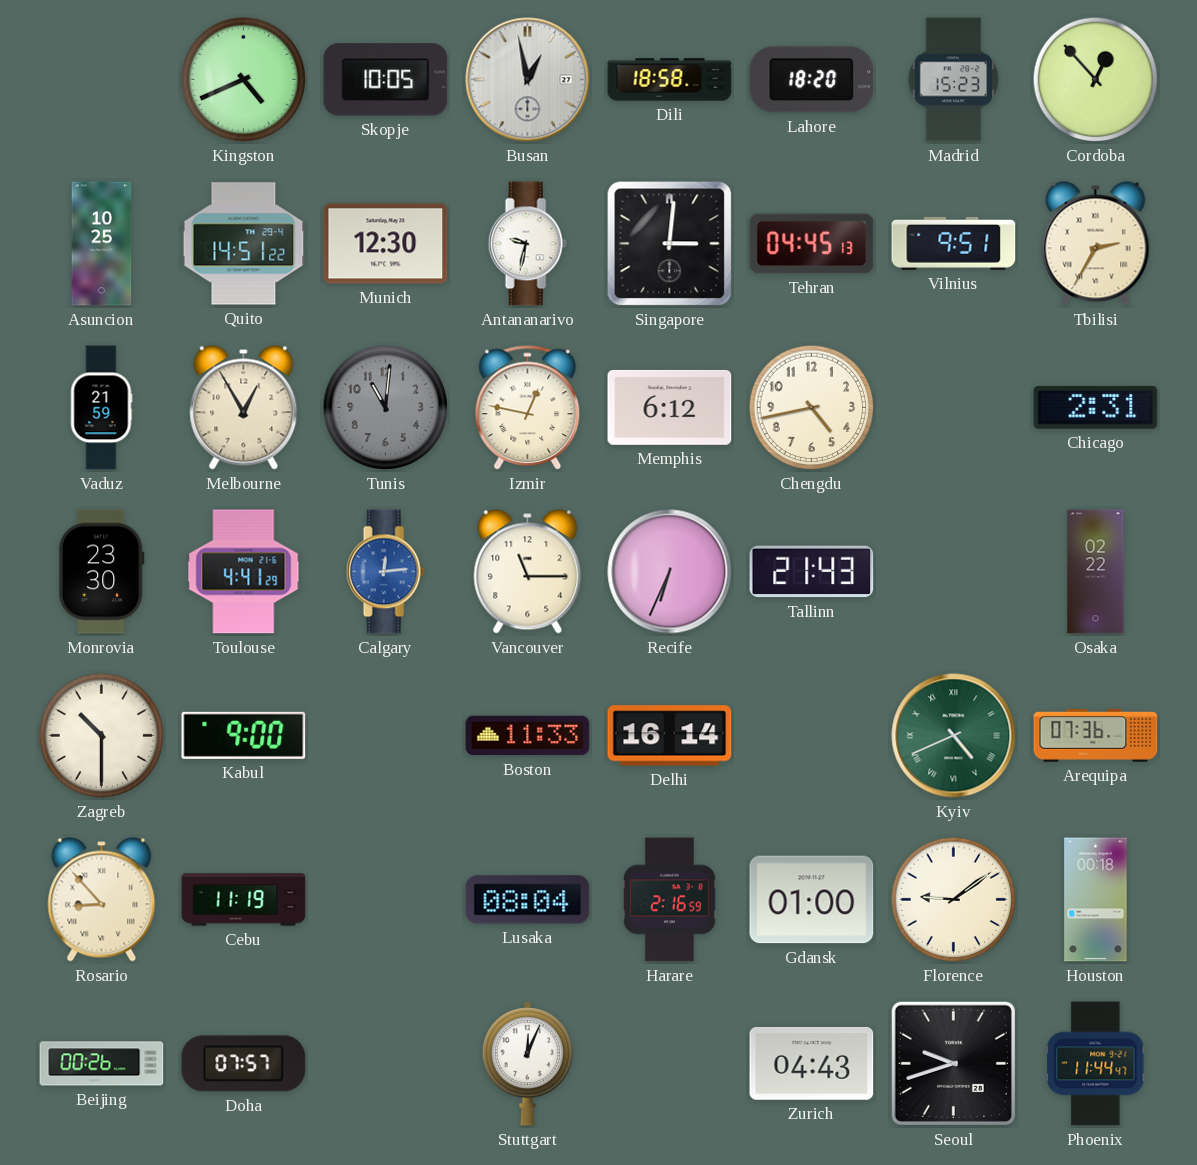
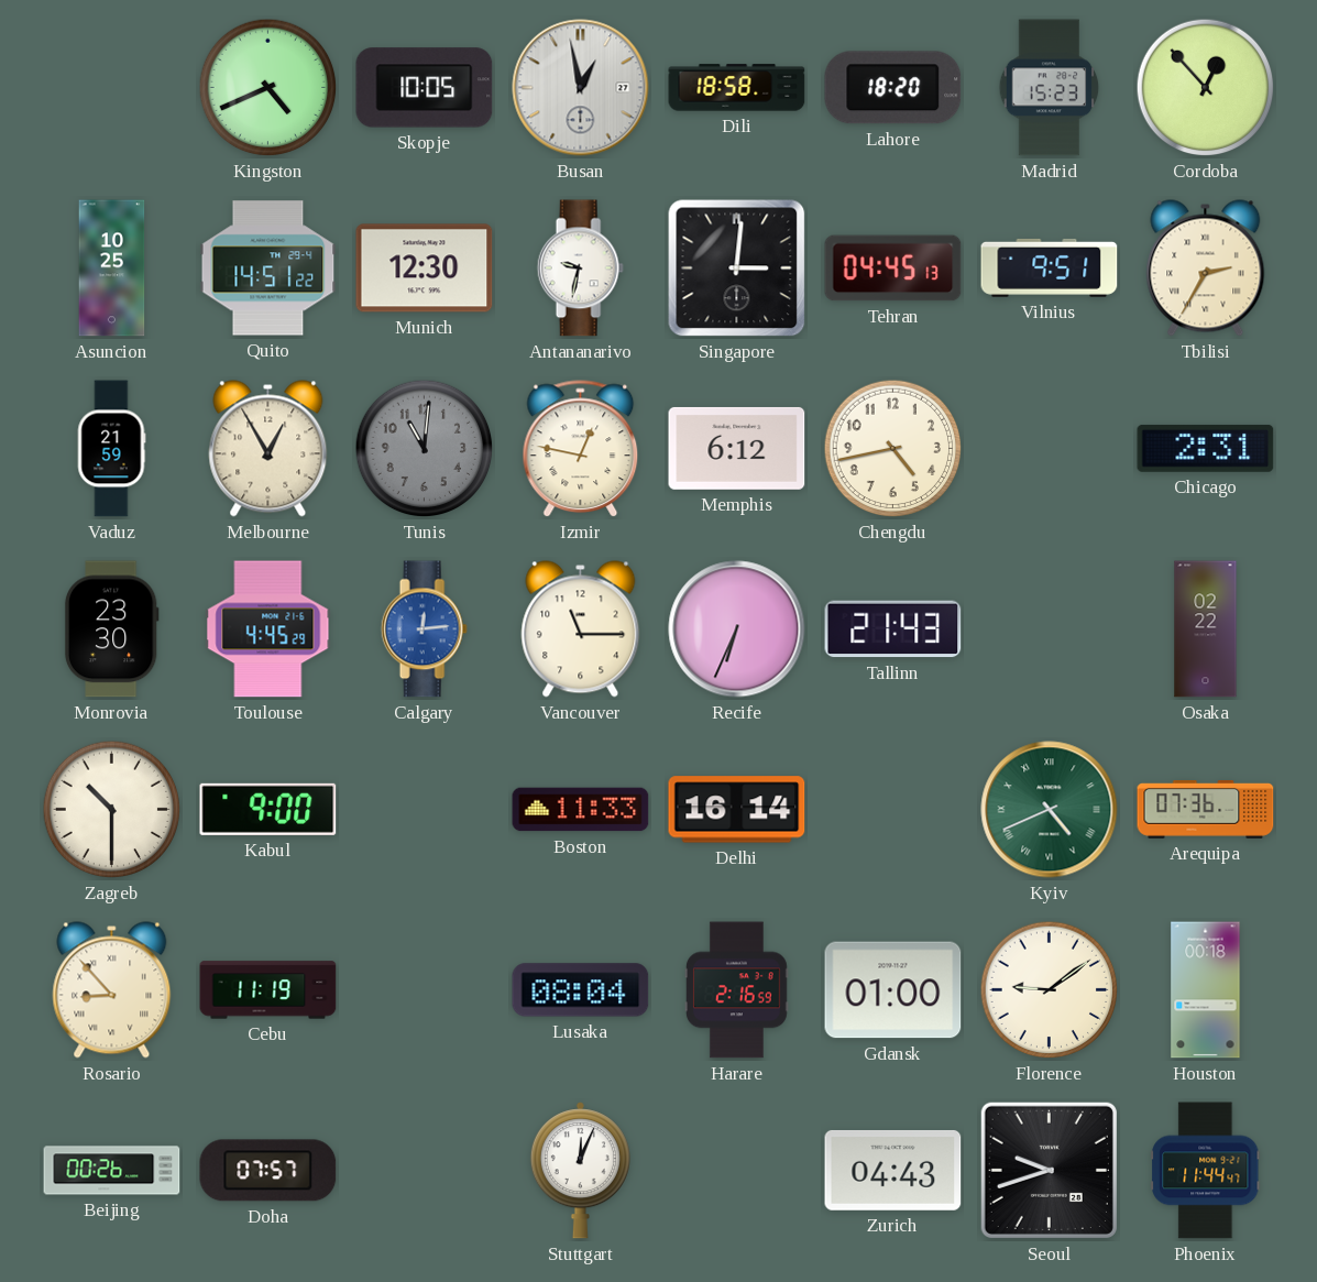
Toulouse: 4:41 -> 4:45 (268, 629)
